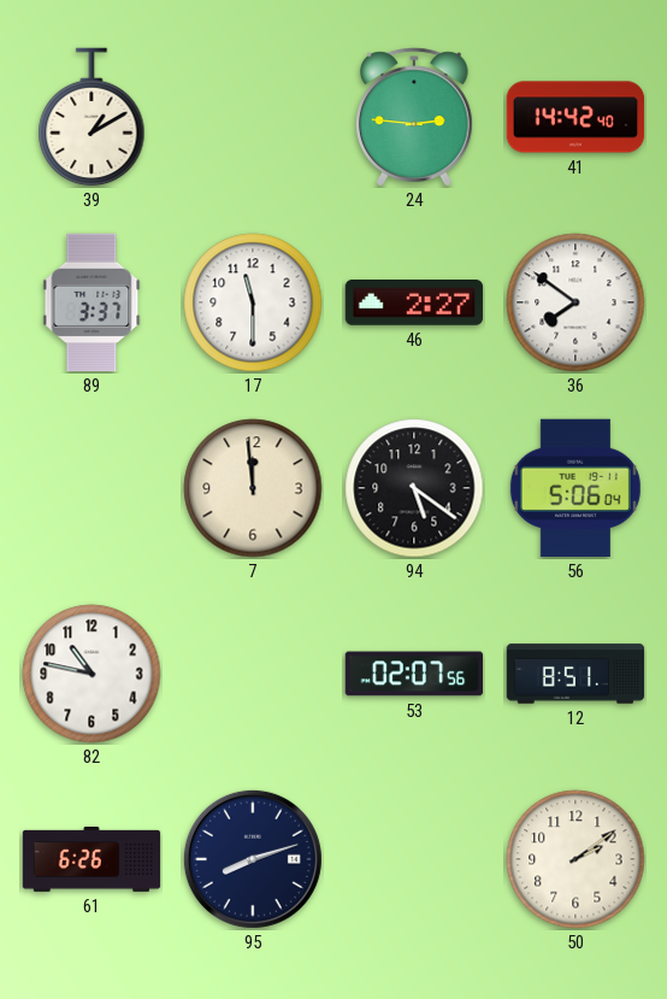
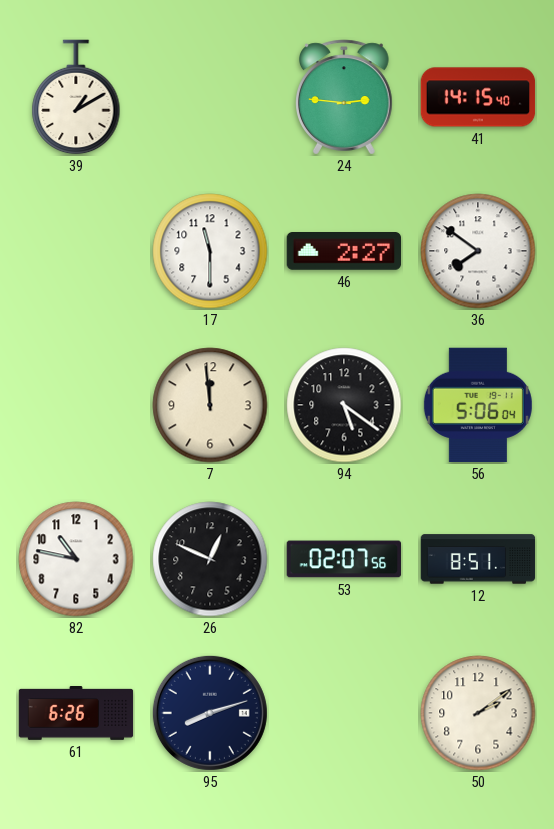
41: 14:42 -> 14:15 (478, 97)
89: 3:37 -> none (92, 302)
26: none -> 12:49 (210, 559)
